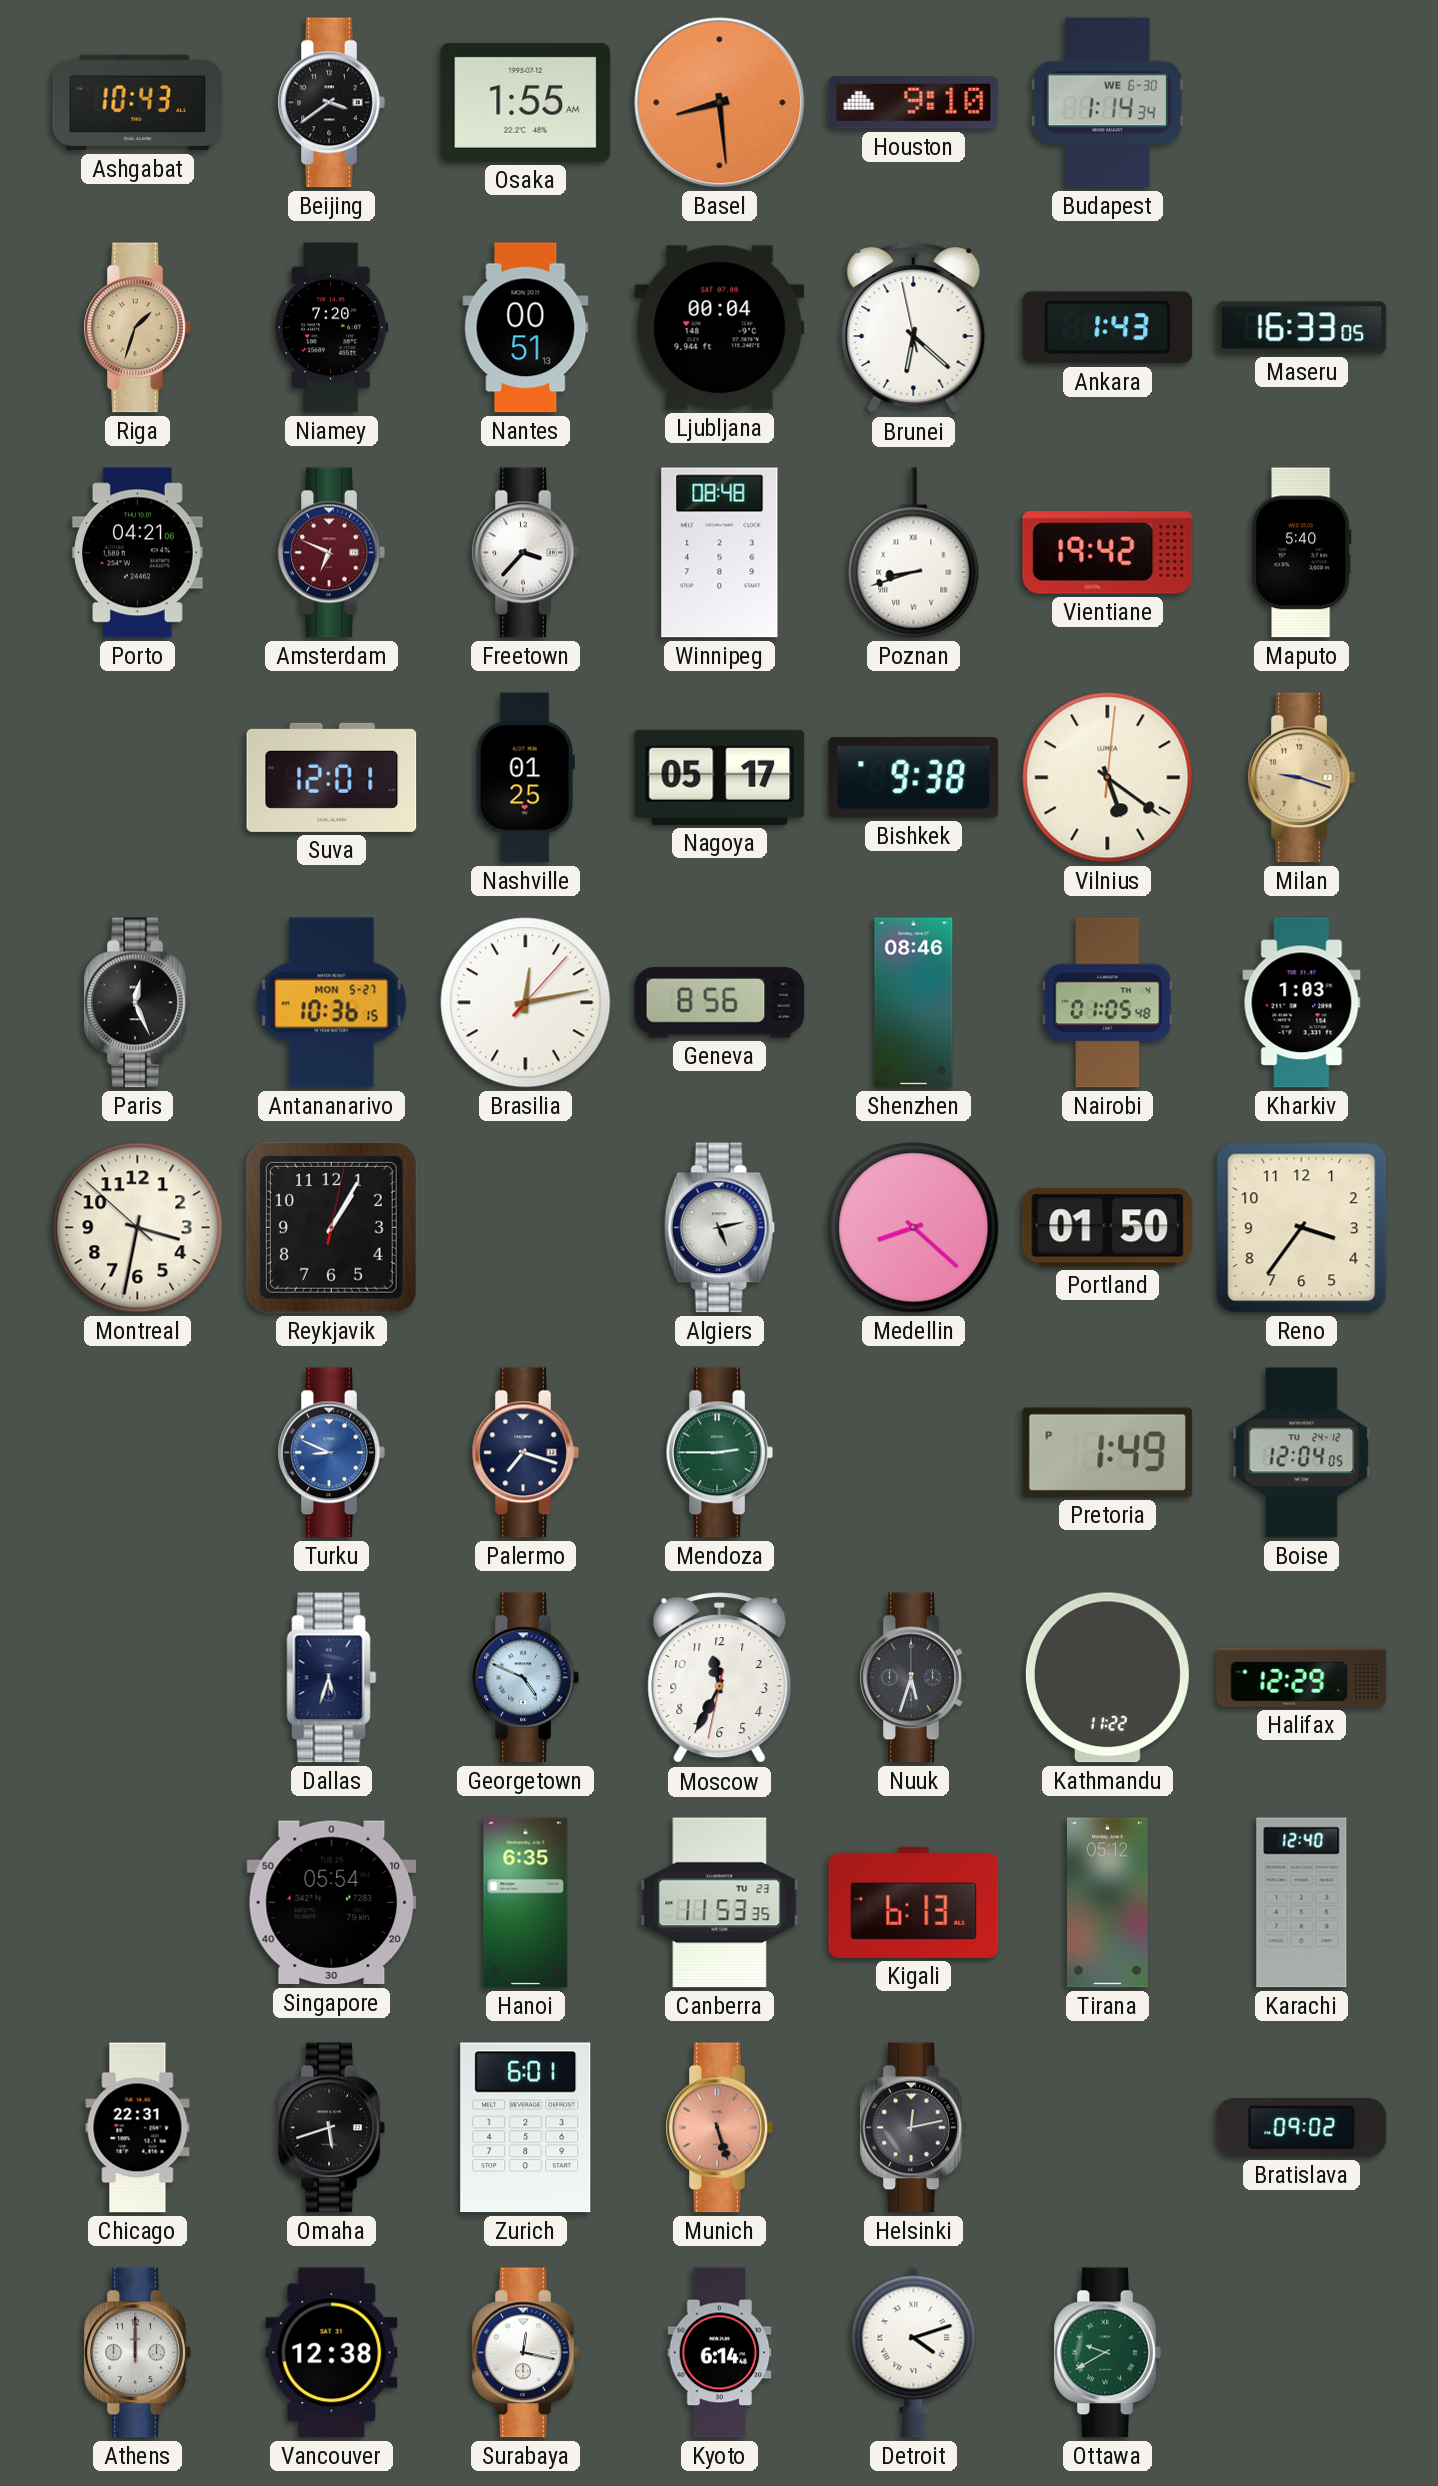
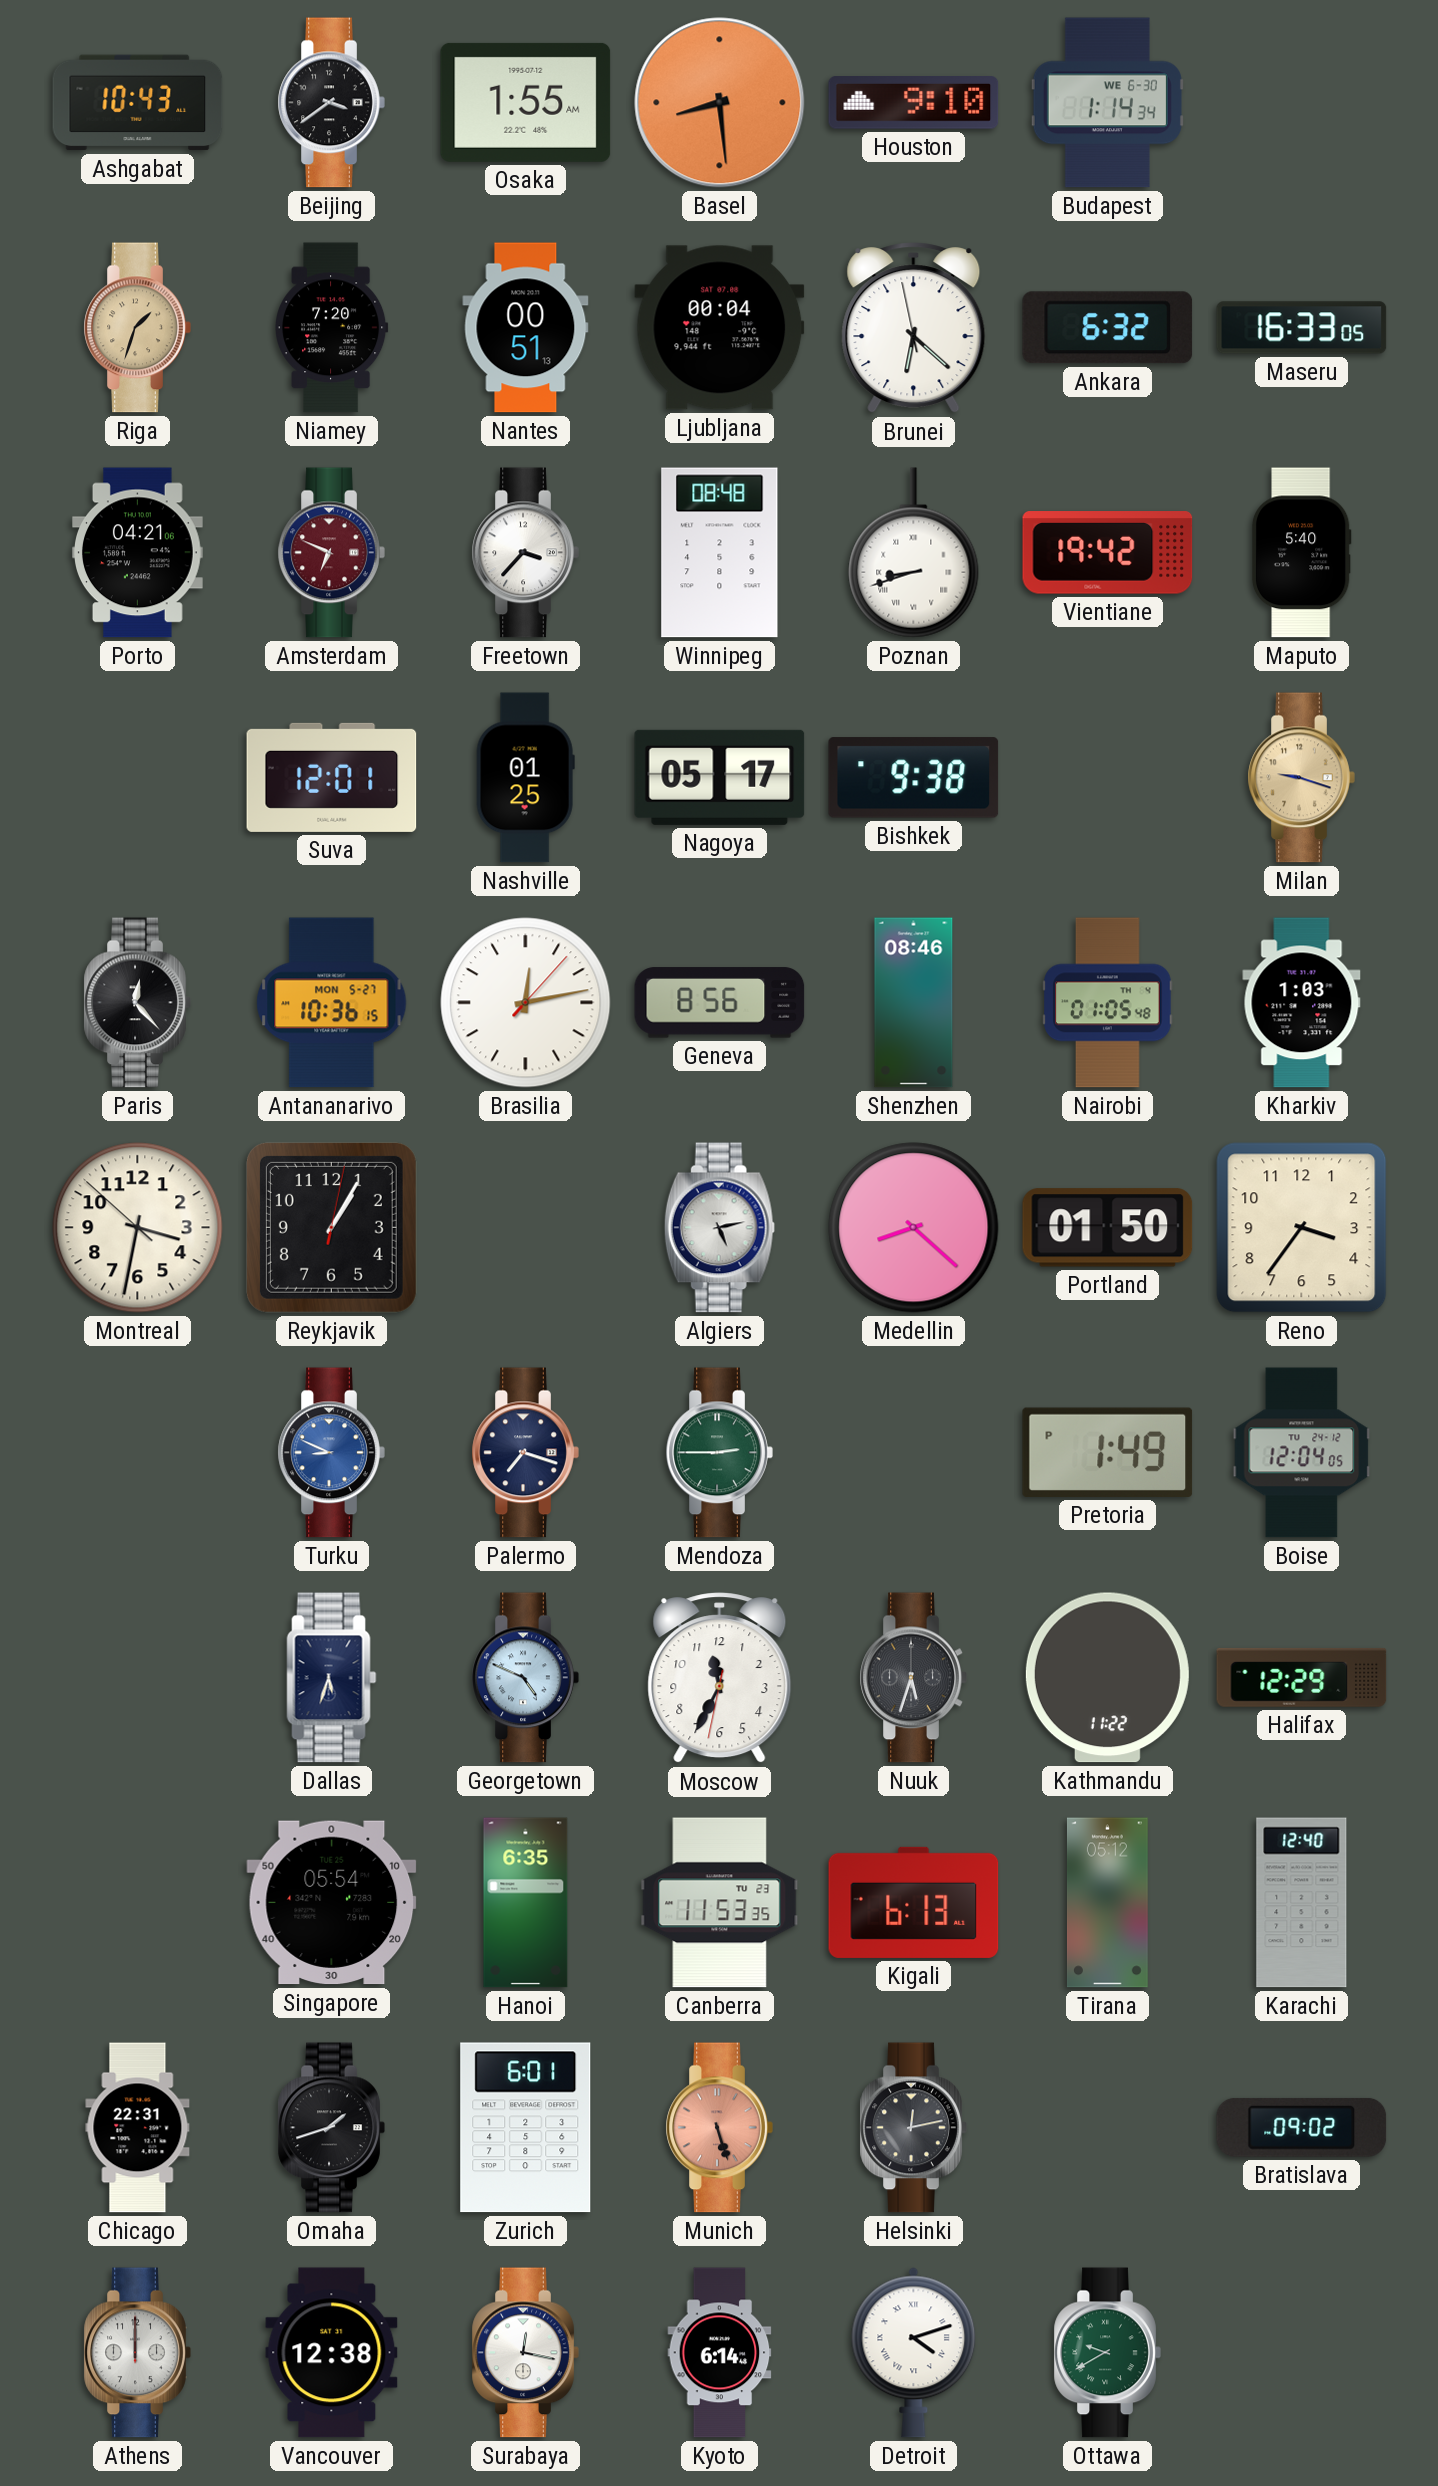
Ankara: 1:43 -> 6:32 (1108, 328)
Vilnius: 5:21 -> none (1108, 778)
Paris: 12:26 -> 12:23 (137, 1003)
Omaha: 5:42 -> 1:42 (331, 2128)
